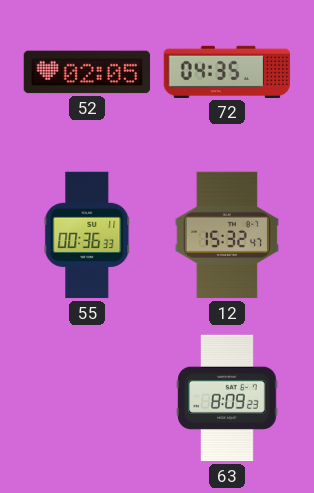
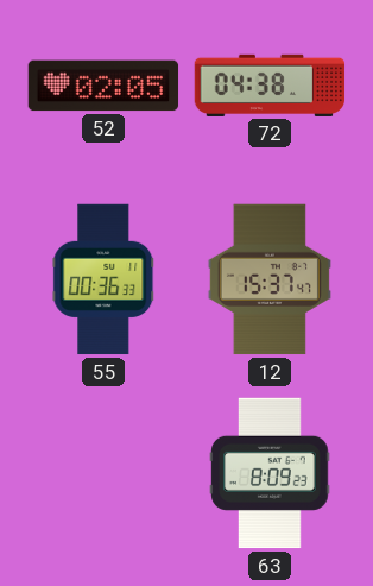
72: 04:35 -> 04:38 (270, 86)
12: 15:32 -> 15:37 (270, 279)
